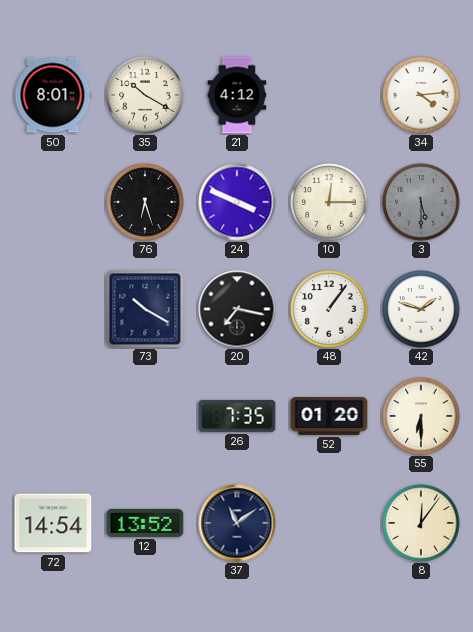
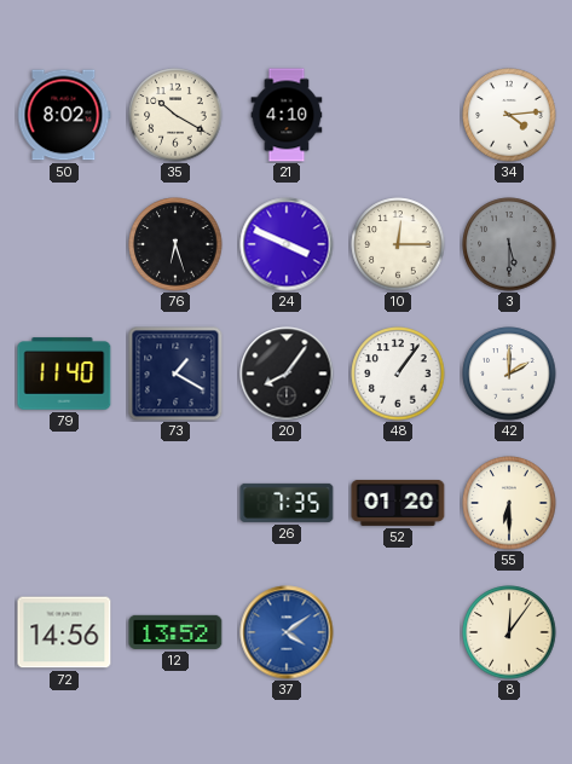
50: 8:01 -> 8:02 (64, 115)
21: 4:12 -> 4:10 (287, 115)
79: none -> 11:40 (64, 374)
73: 10:20 -> 1:20 (175, 374)
20: 7:17 -> 8:06 (287, 374)
42: 1:48 -> 2:00 (509, 374)
72: 14:54 -> 14:56 (64, 632)
37: 11:09 -> 4:09 (287, 632)
37 dial: navy -> blue (287, 632)
